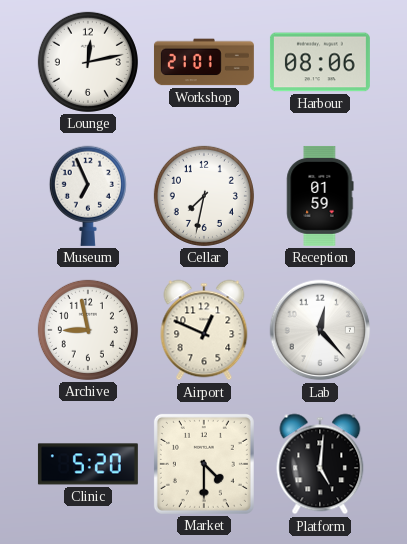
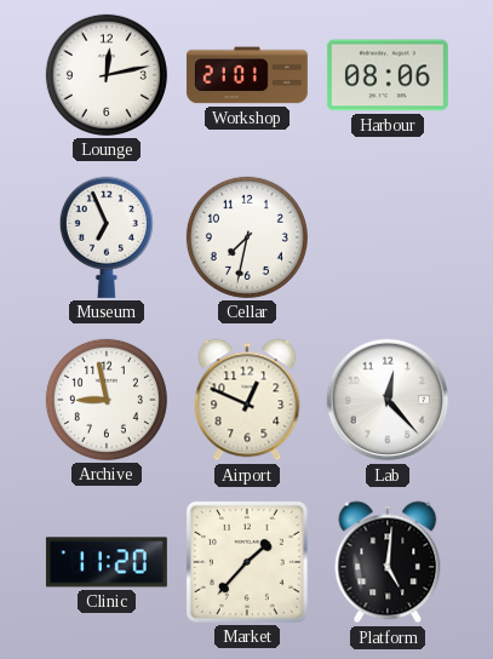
Reception: 01:59 -> none (320, 196)
Clinic: 5:20 -> 11:20 (107, 562)
Market: 4:30 -> 1:37 (247, 562)
